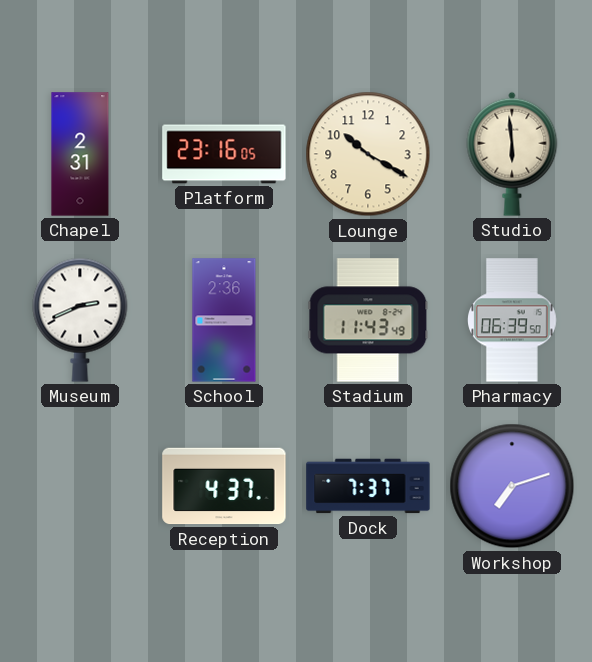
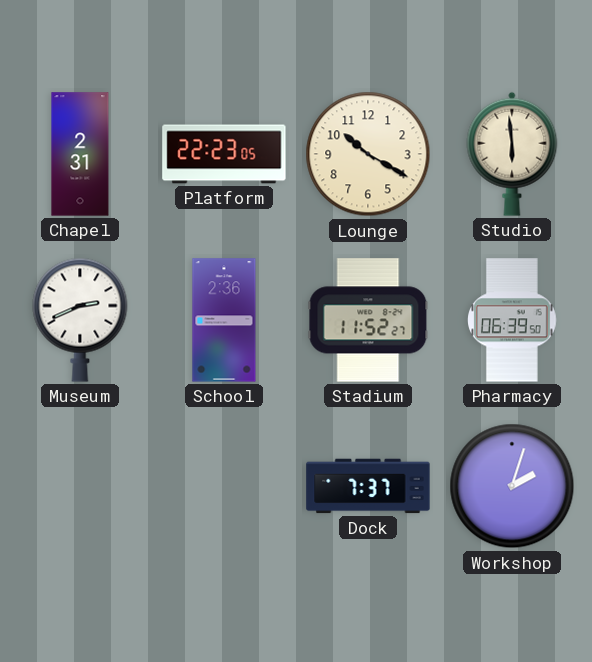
Platform: 23:16 -> 22:23 (224, 154)
Stadium: 11:43 -> 11:52 (368, 320)
Reception: 4:37 -> none (224, 486)
Workshop: 7:12 -> 2:03 (512, 486)
